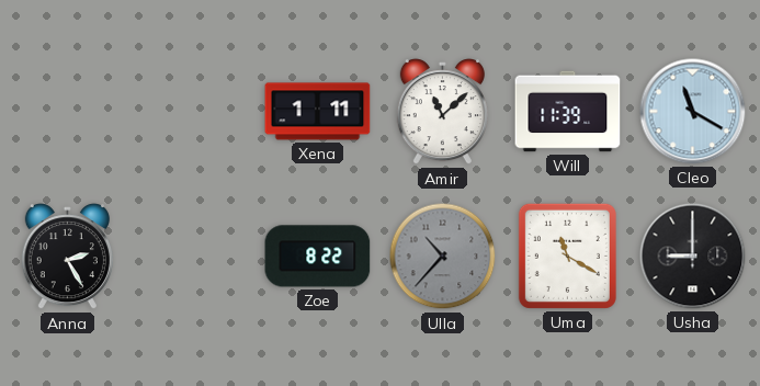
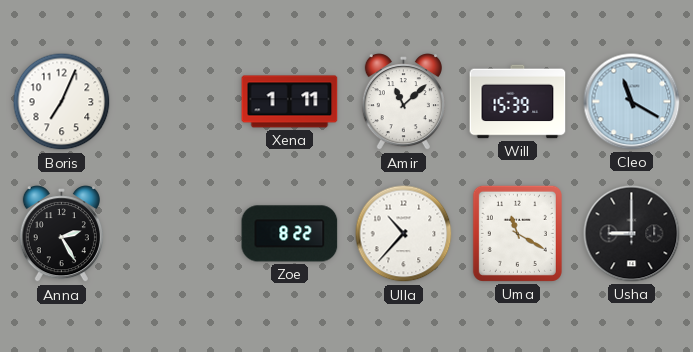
Boris: none -> 7:04 (62, 102)
Will: 11:39 -> 15:39 (518, 102)
Ulla dial: grey -> white (404, 234)
